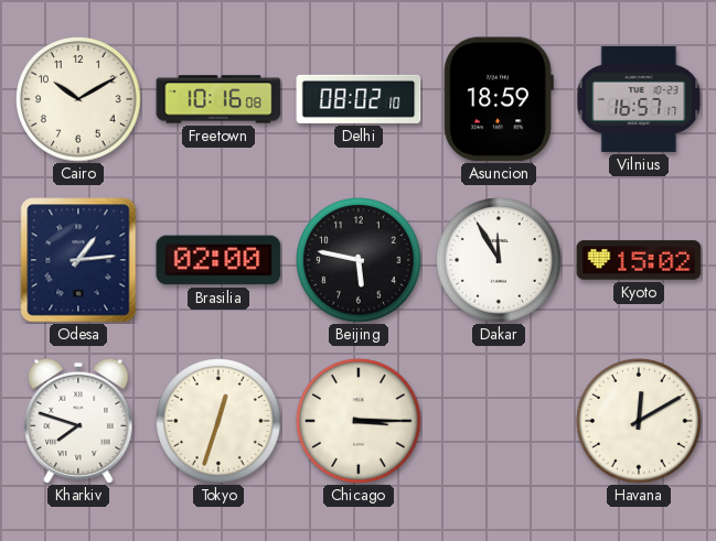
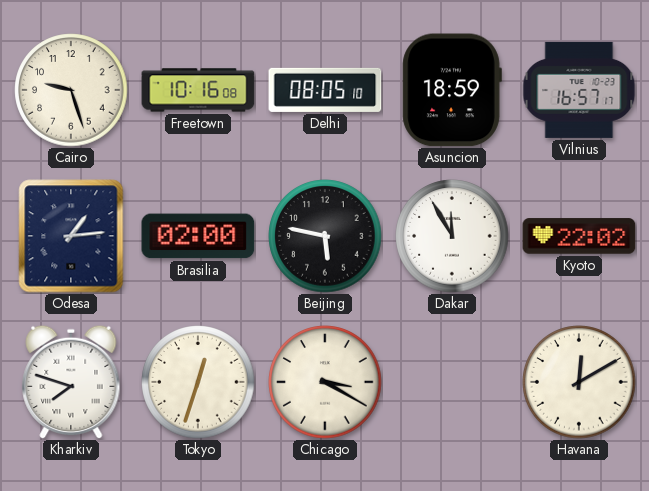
Cairo: 10:10 -> 9:27 (71, 90)
Delhi: 08:02 -> 08:05 (325, 90)
Kyoto: 15:02 -> 22:02 (579, 236)
Chicago: 3:15 -> 3:20 (325, 382)
